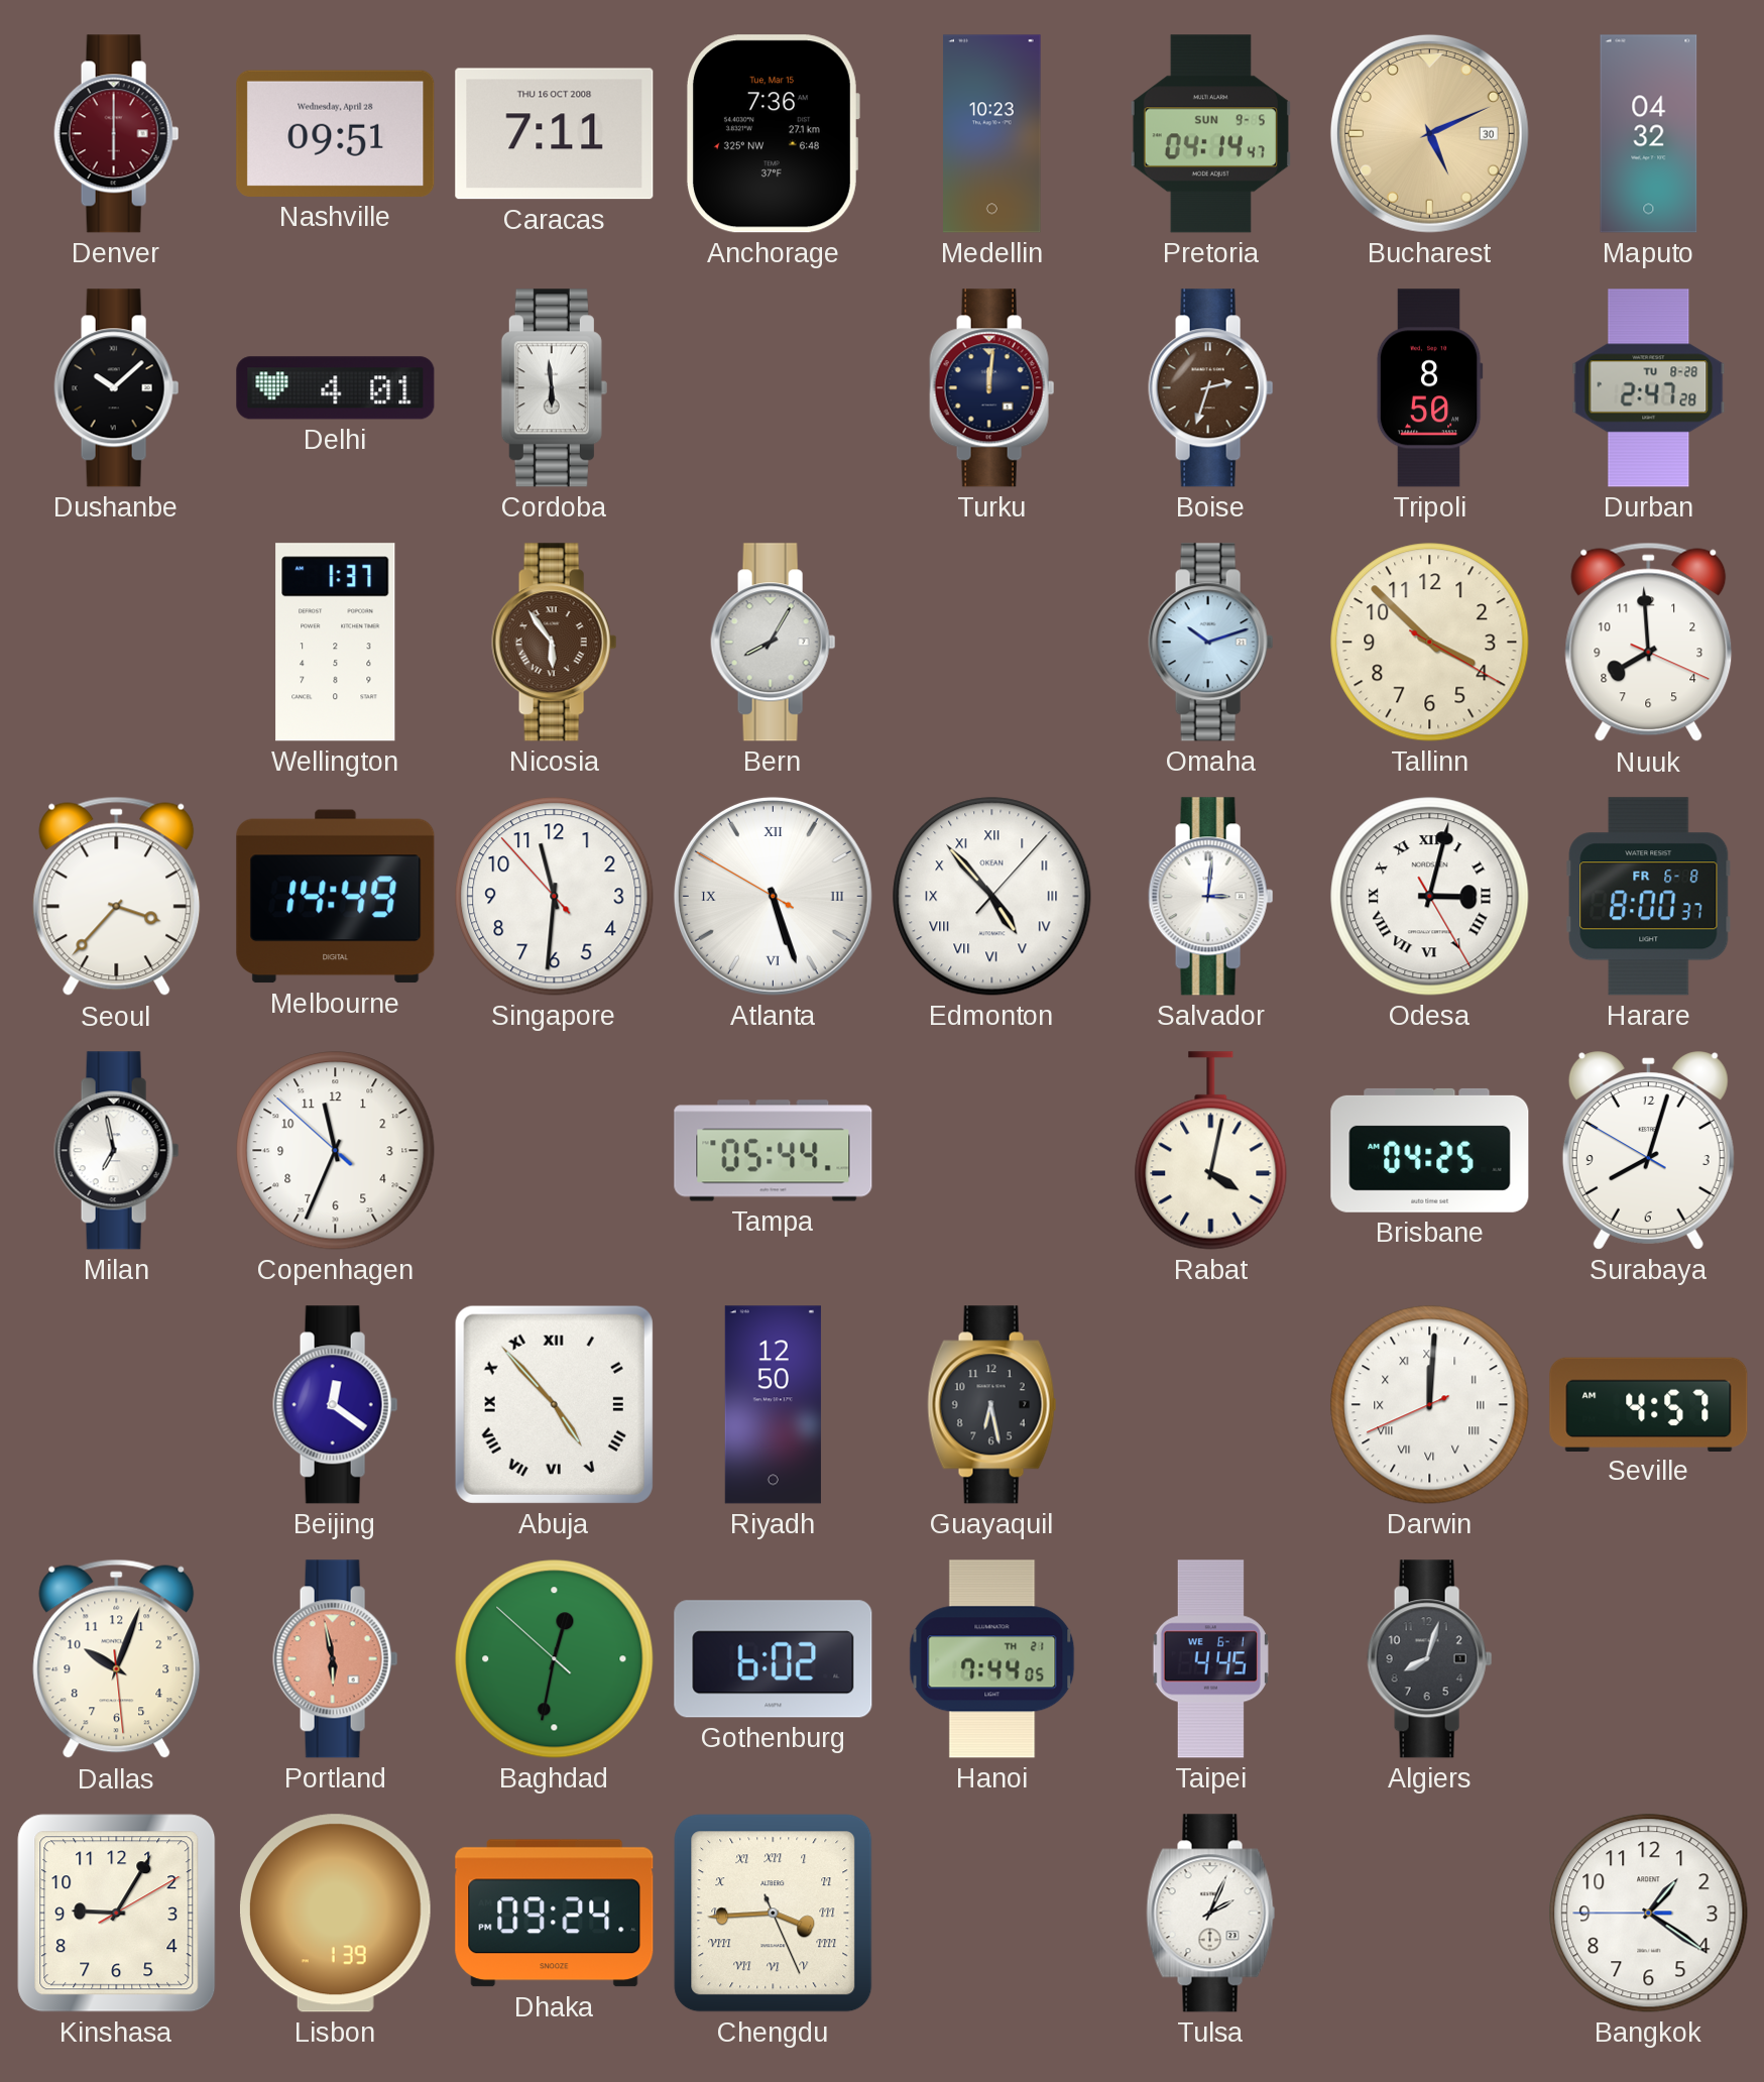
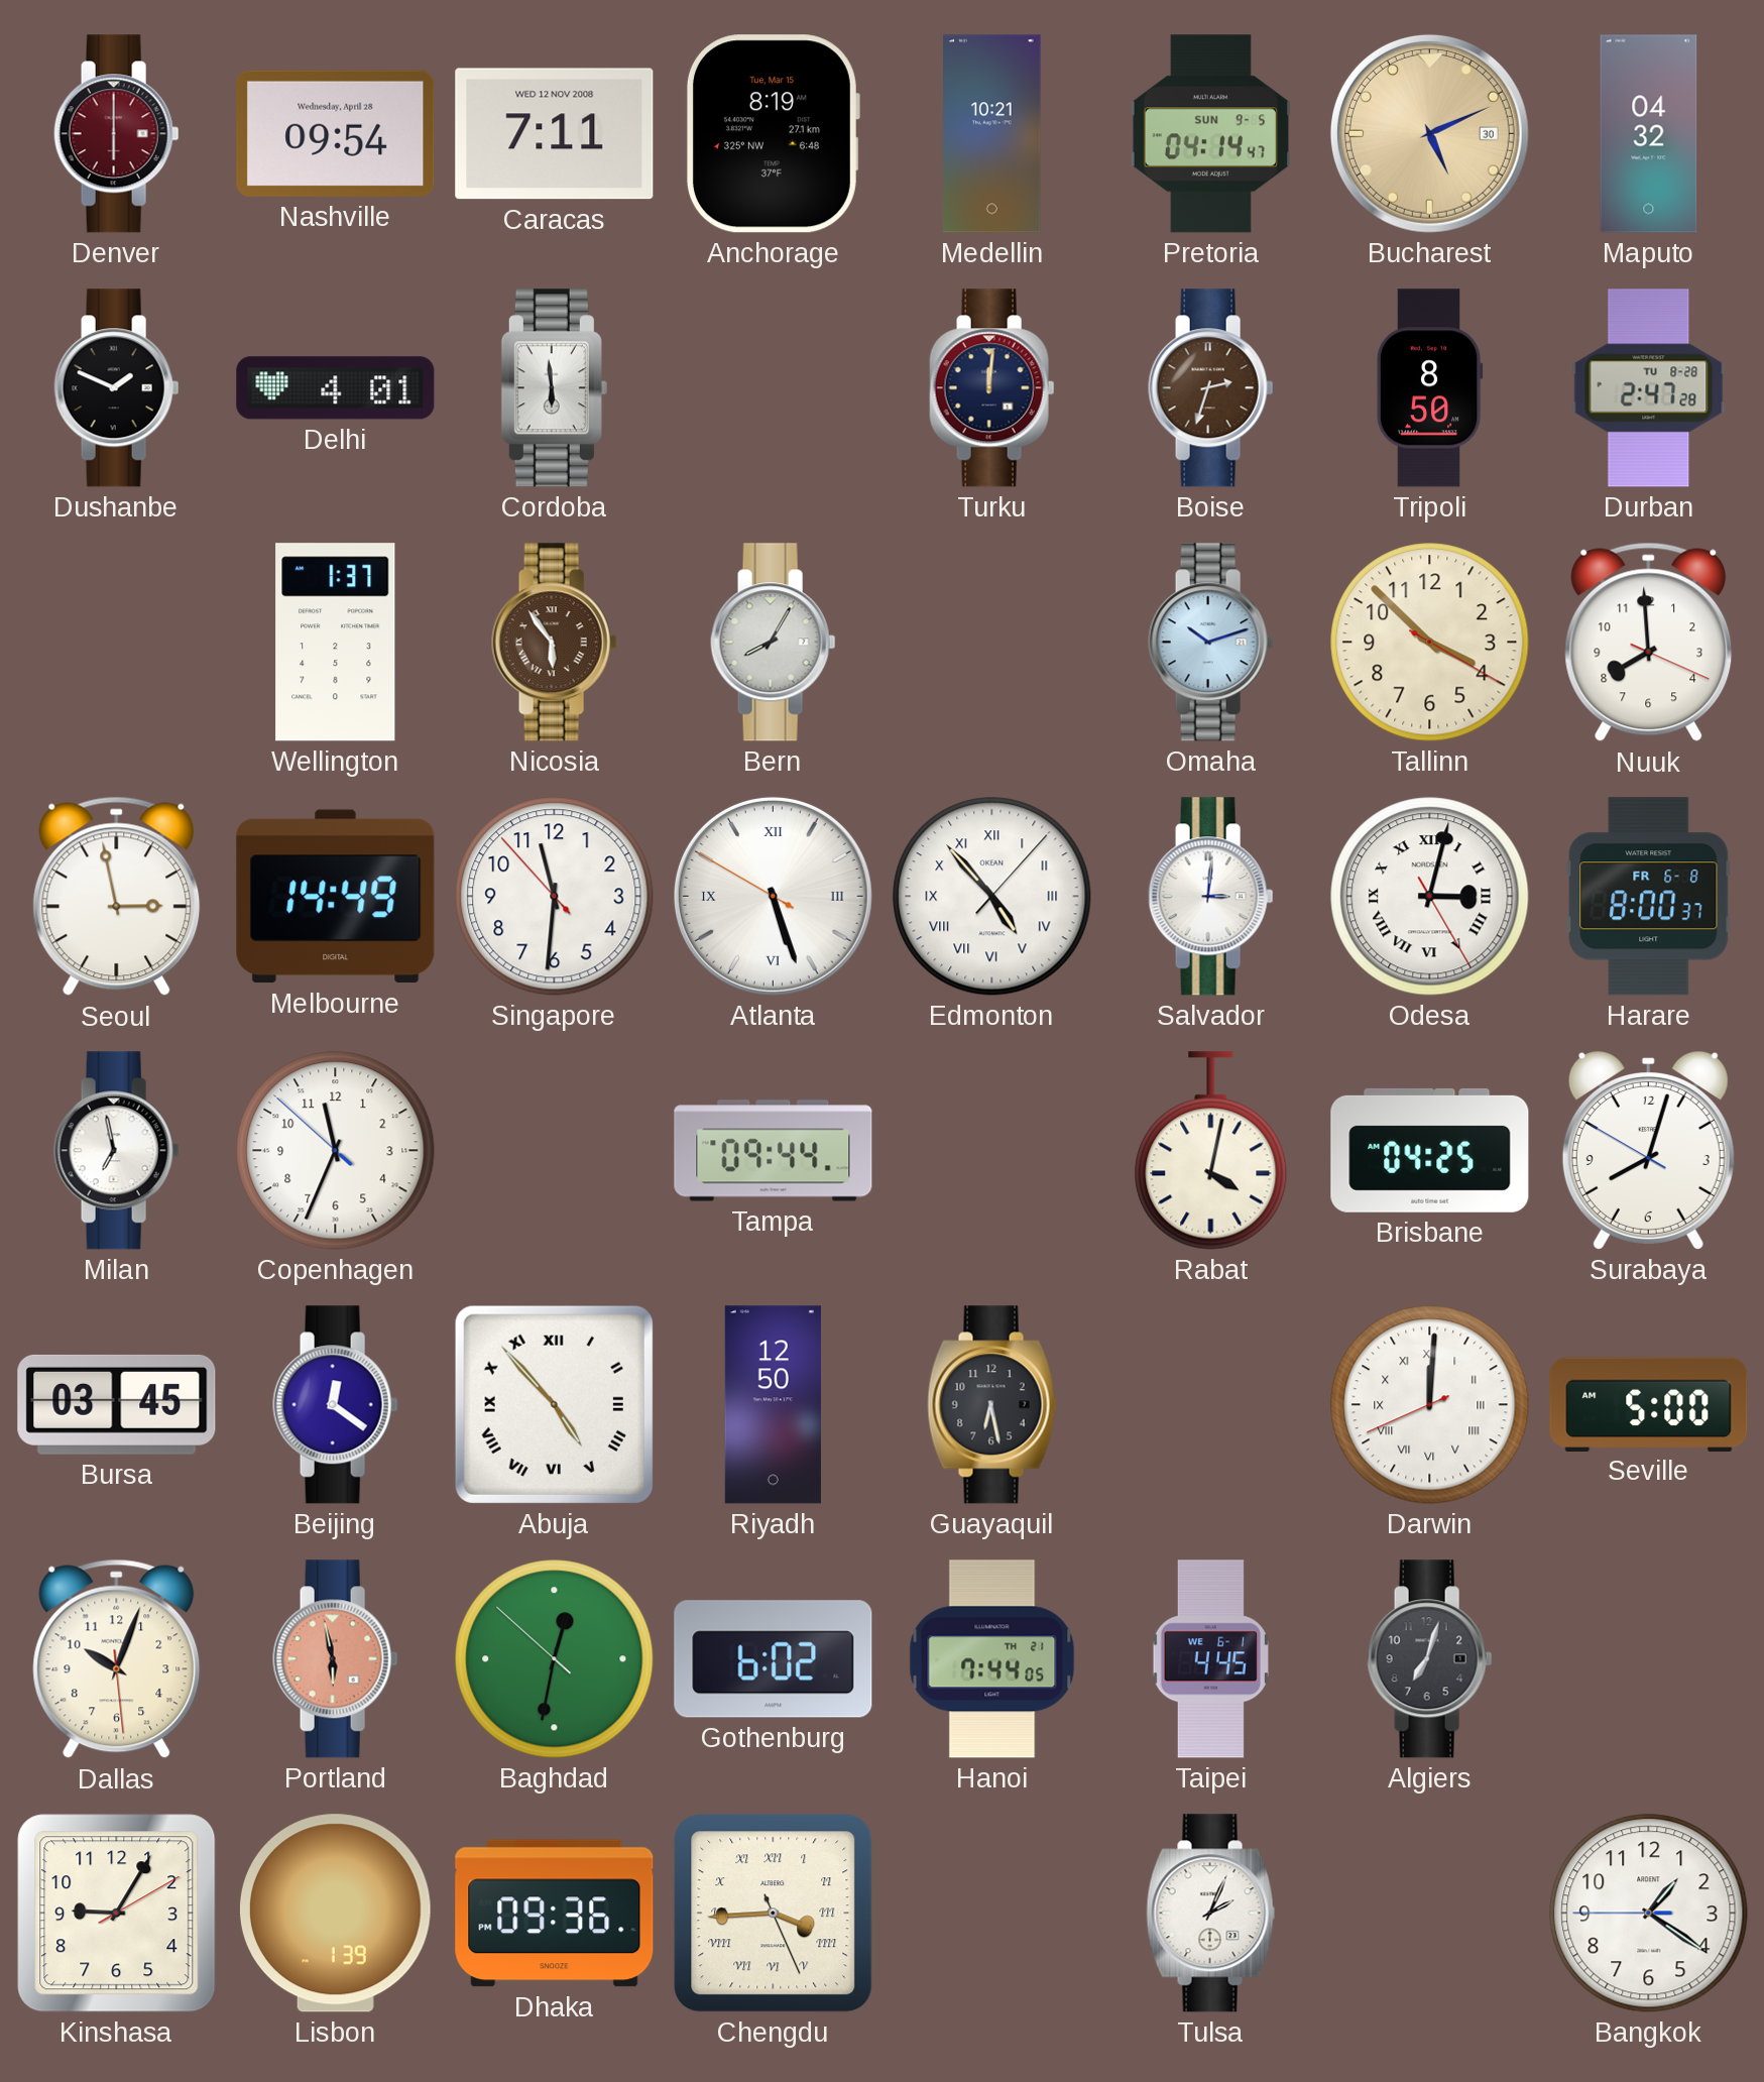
Nashville: 09:51 -> 09:54 (336, 133)
Caracas date: THU 16 OCT 2008 -> WED 12 NOV 2008 (555, 134)
Anchorage: 7:36 -> 8:19 (773, 134)
Medellin: 10:23 -> 10:21 (992, 134)
Dushanbe: 10:08 -> 1:49 (117, 388)
Seoul: 3:37 -> 2:58 (117, 897)
Tampa: 05:44 -> 09:44 (774, 1151)
Bursa: none -> 03:45 (117, 1404)
Seville: 4:57 -> 5:00 (1649, 1404)
Algiers: 8:03 -> 7:03 (1430, 1659)
Dhaka: 09:24 -> 09:36 (555, 1914)
